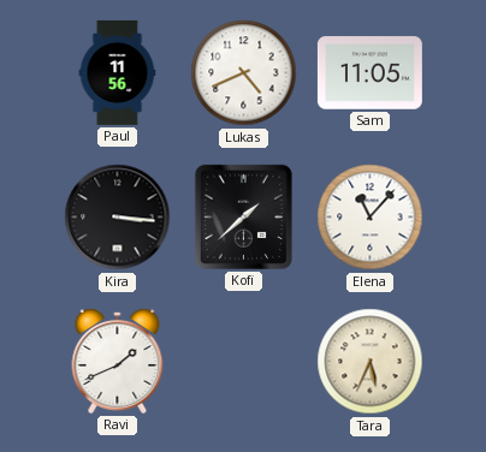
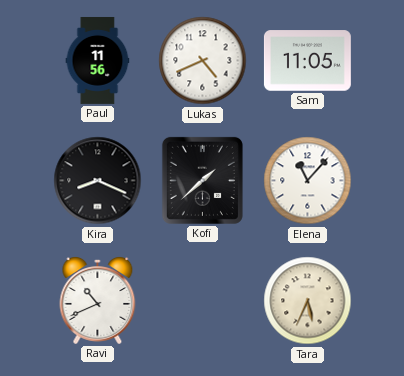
Kira: 3:16 -> 8:19 (98, 181)
Ravi: 1:41 -> 10:41 (98, 301)
